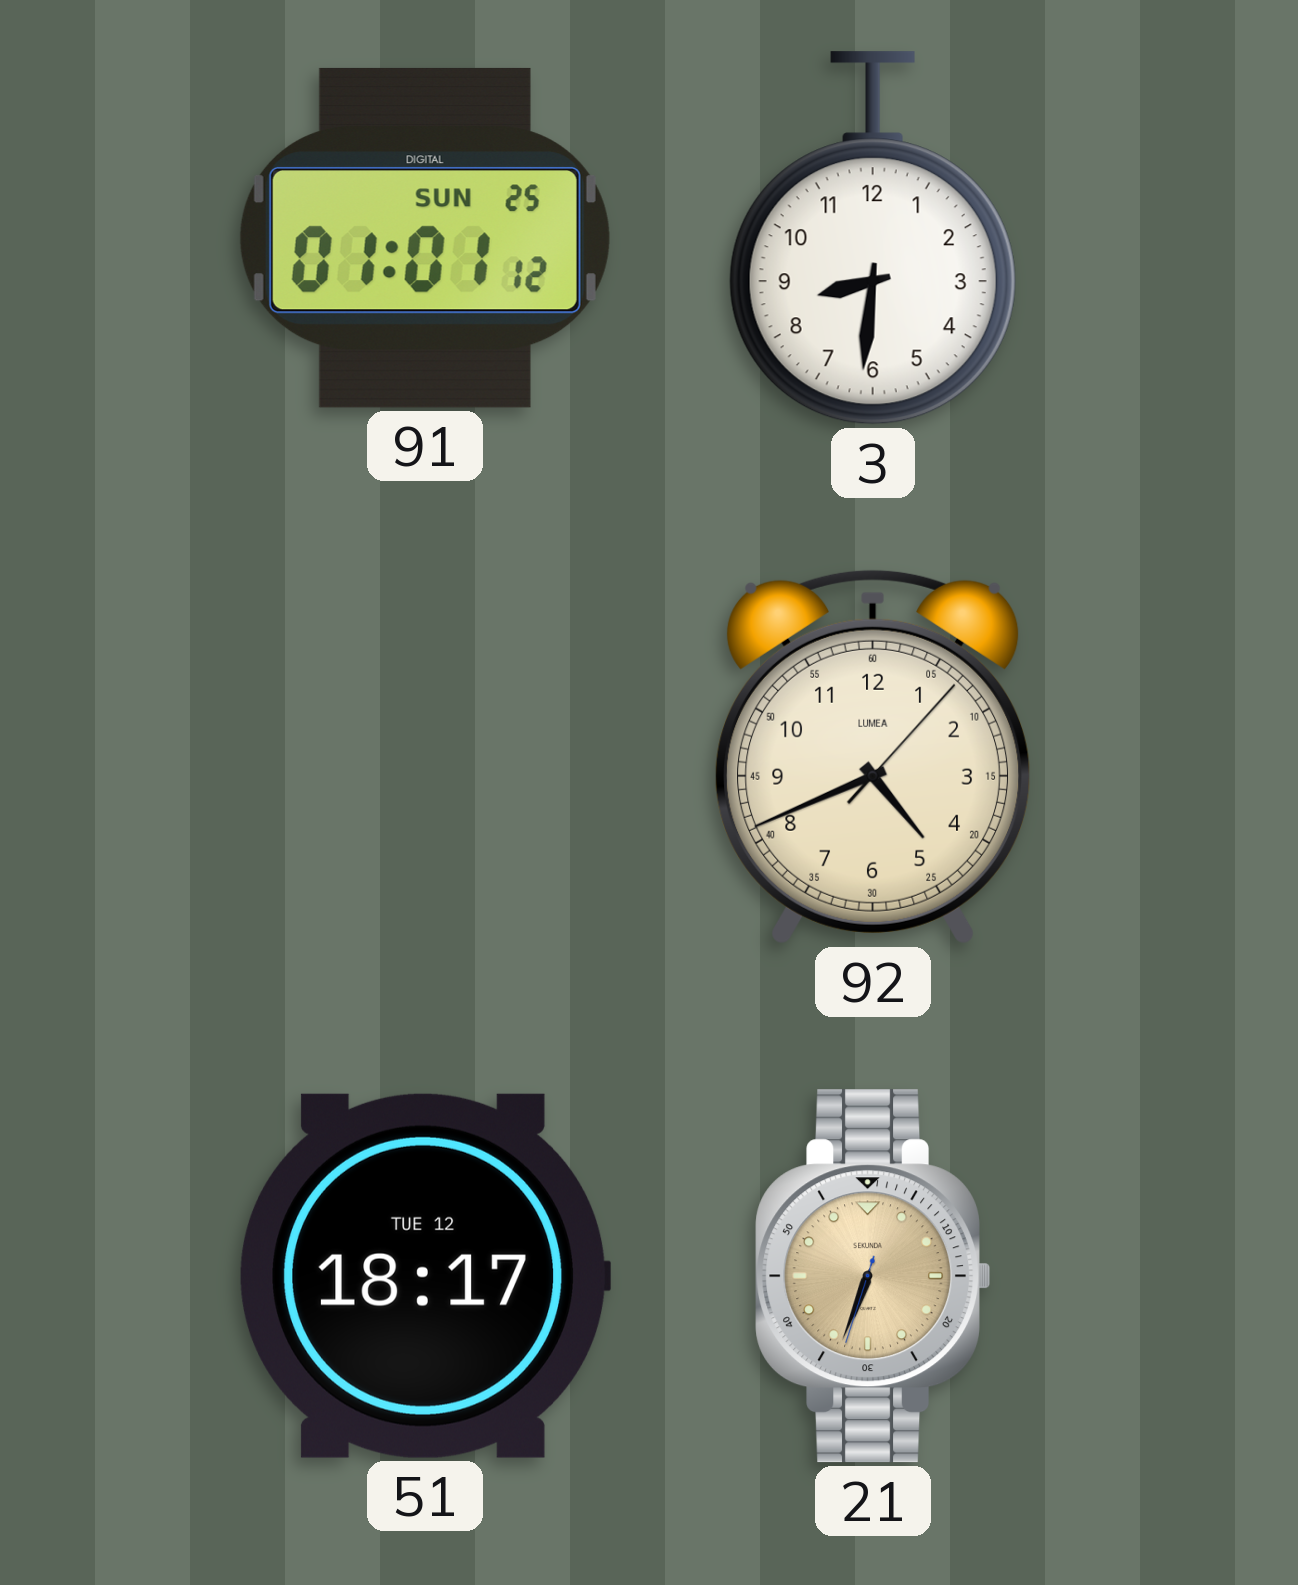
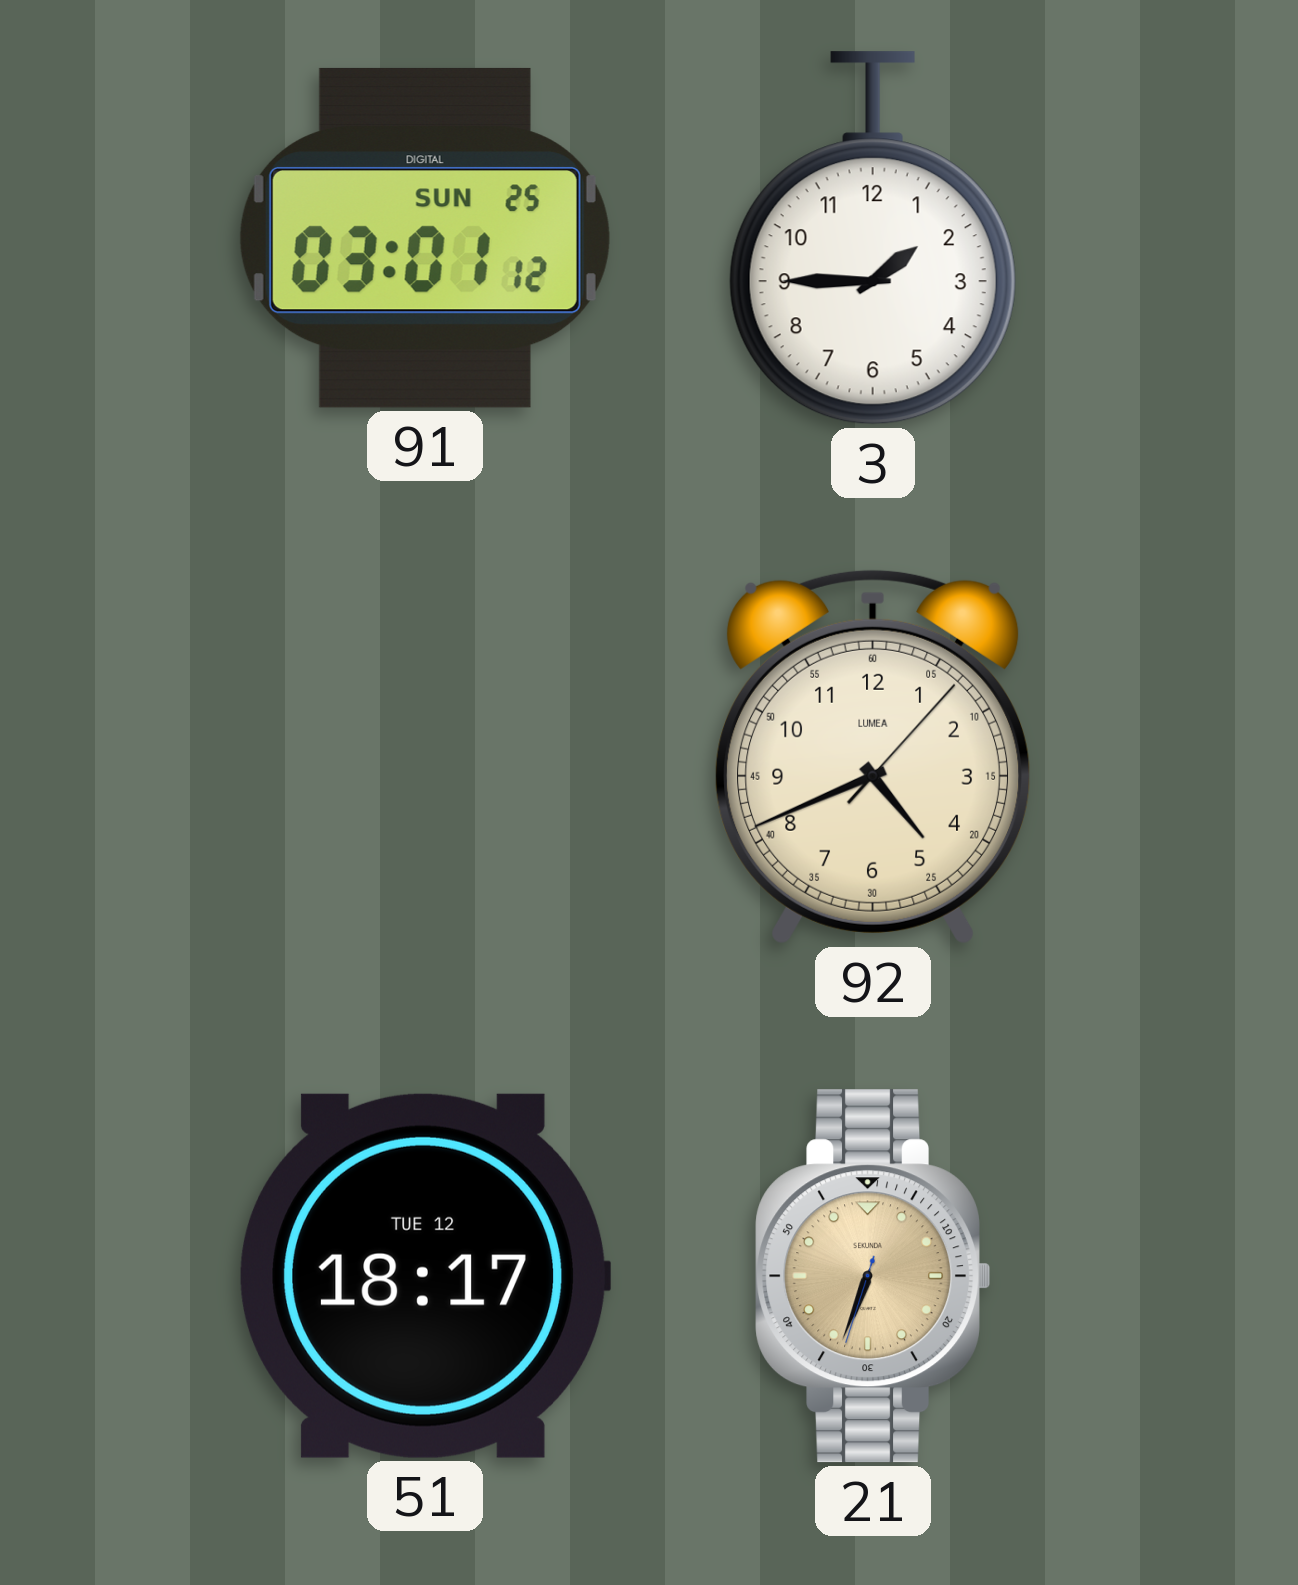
91: 01:01 -> 03:01 (425, 238)
3: 8:31 -> 1:45 (873, 238)
